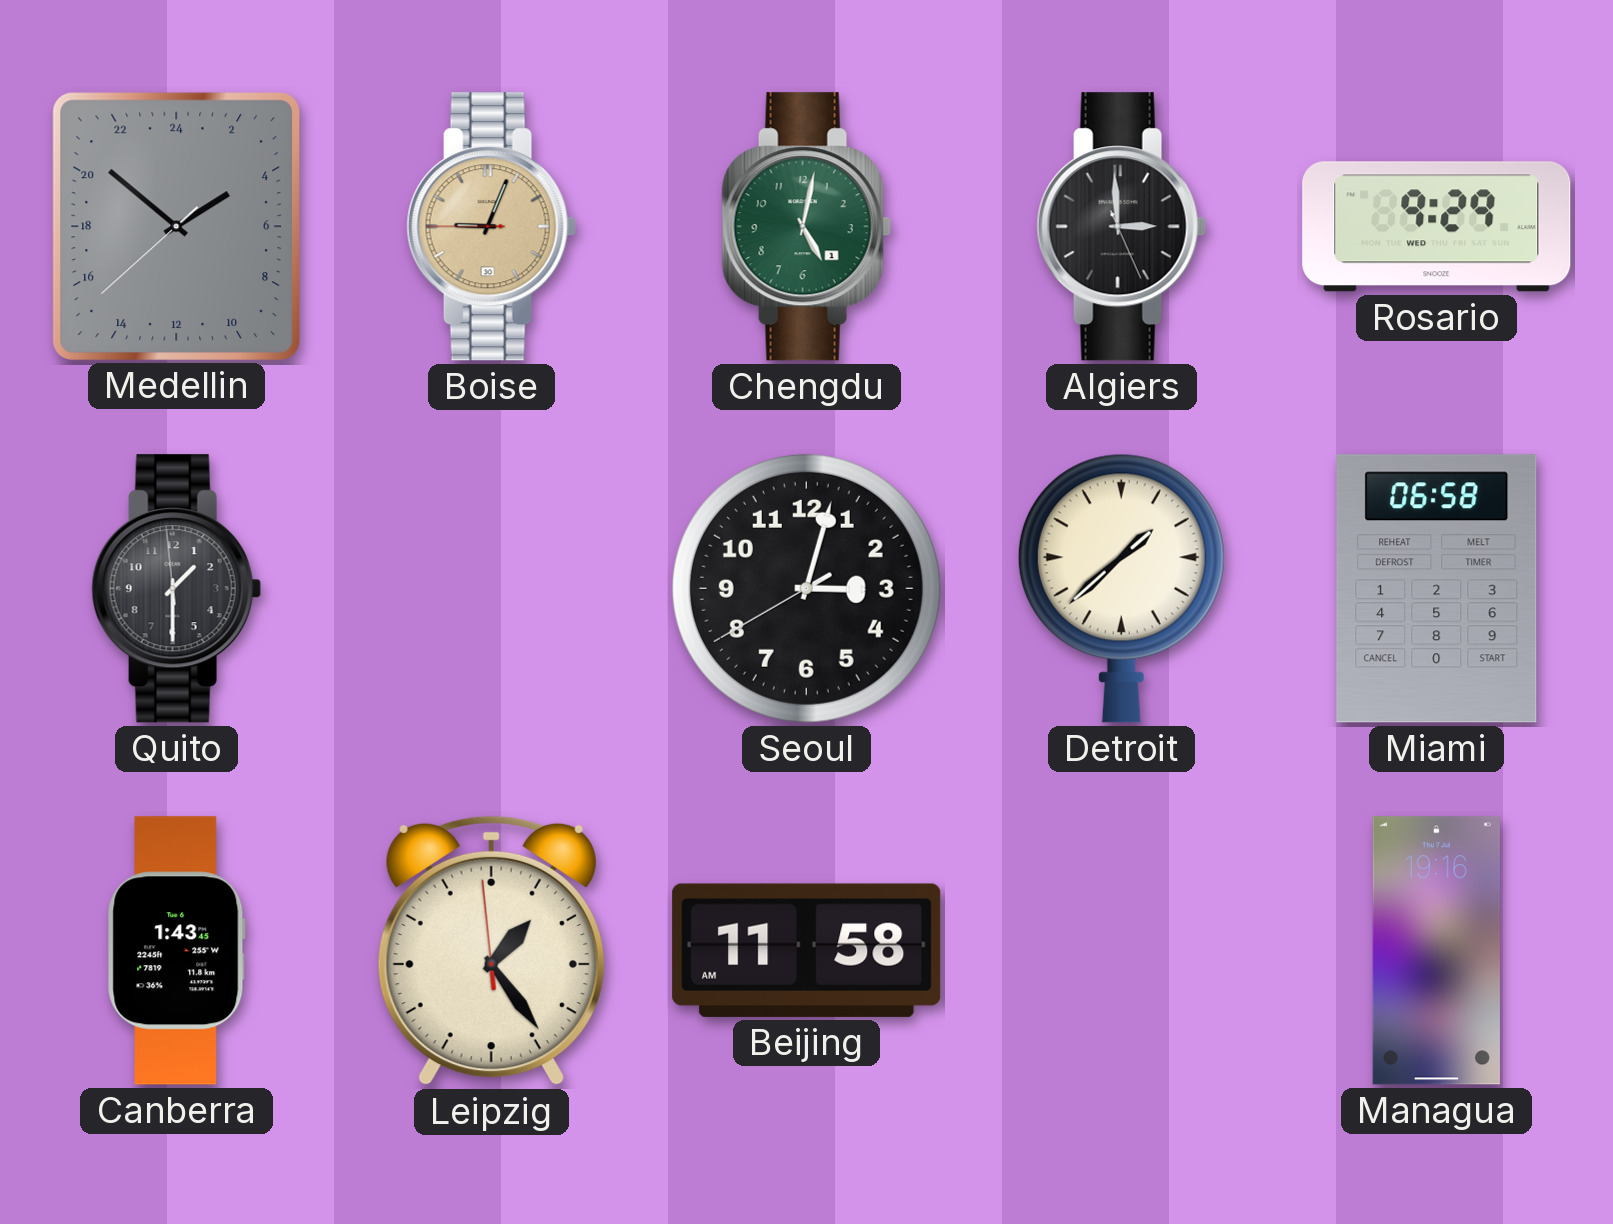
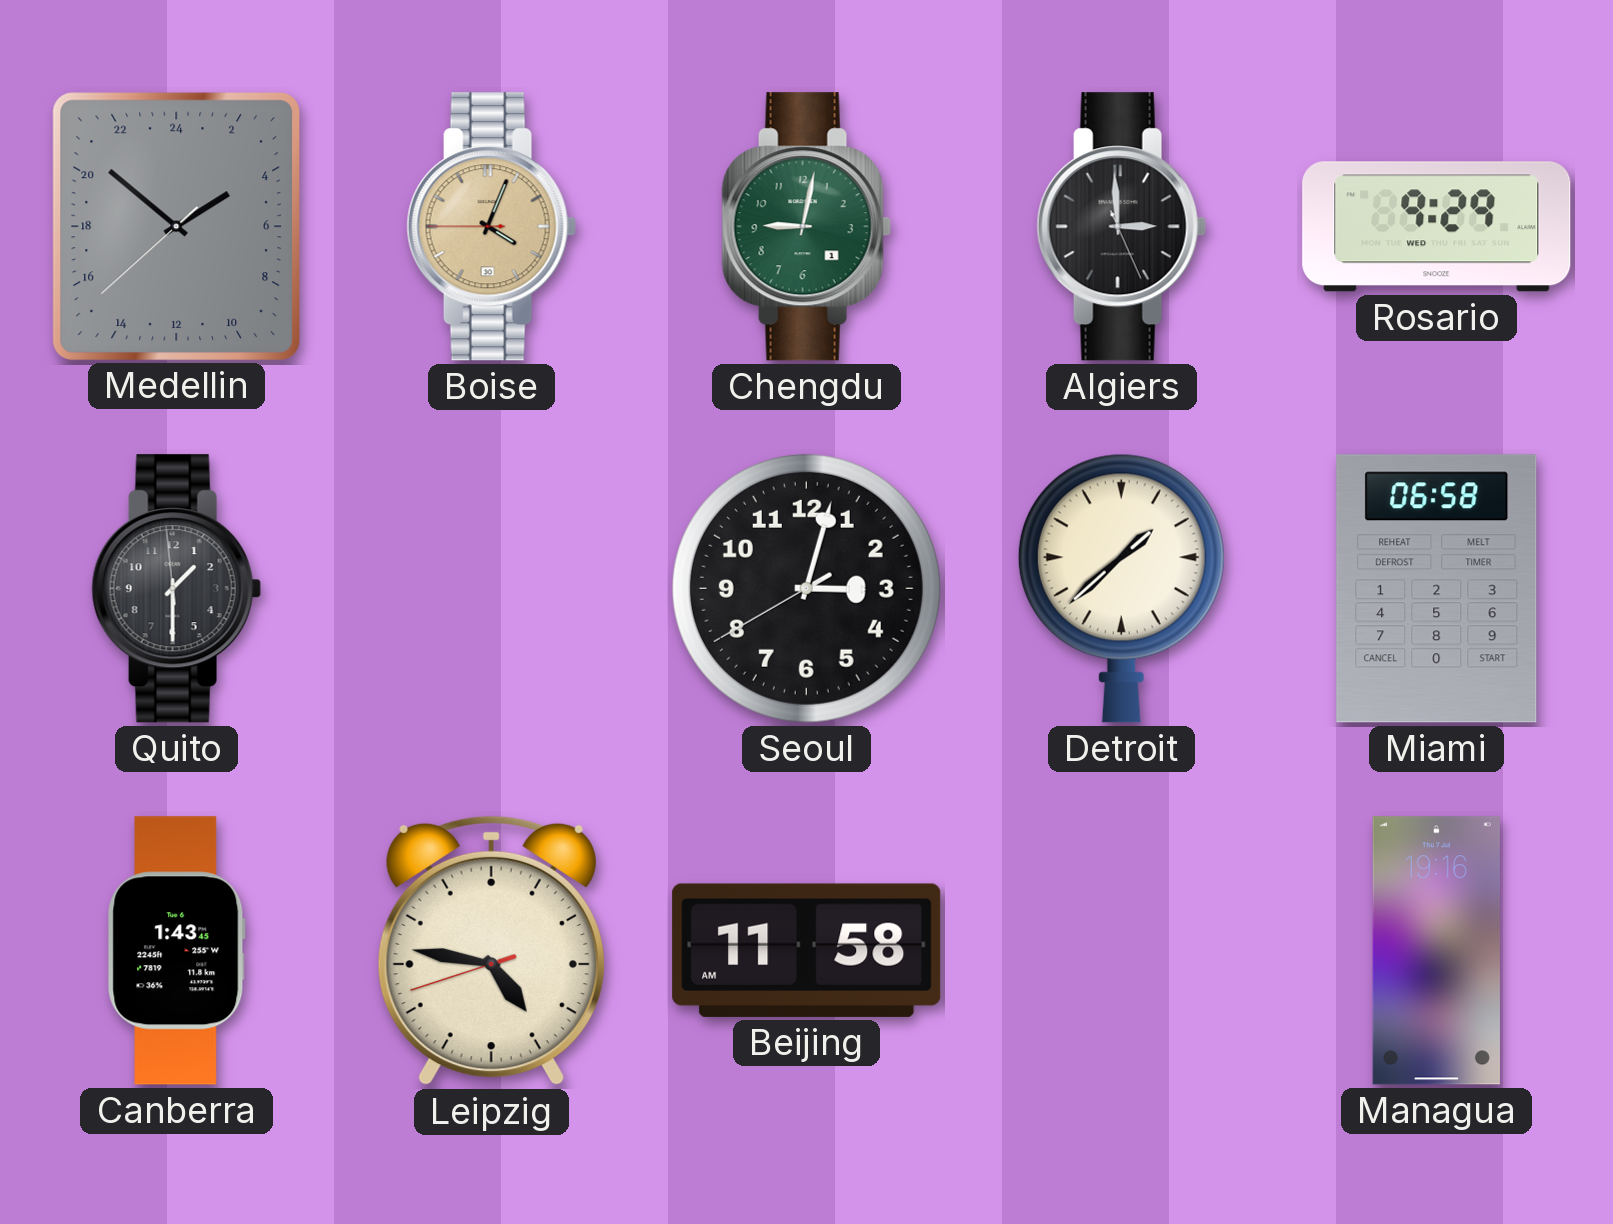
Boise: 9:03 -> 4:03 (491, 227)
Chengdu: 5:02 -> 9:02 (806, 227)
Leipzig: 1:23 -> 4:46 (491, 951)
